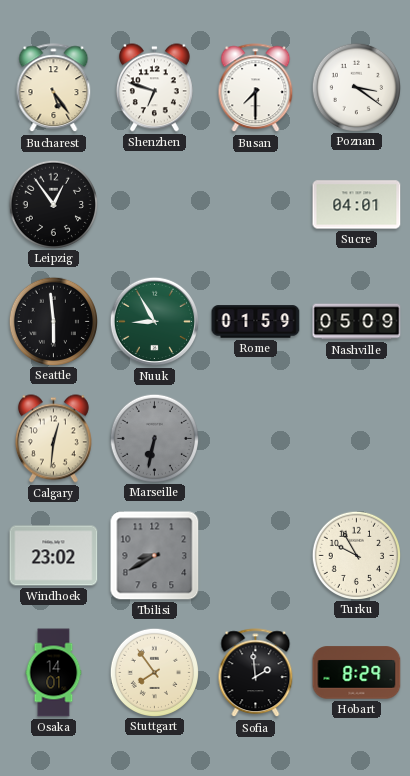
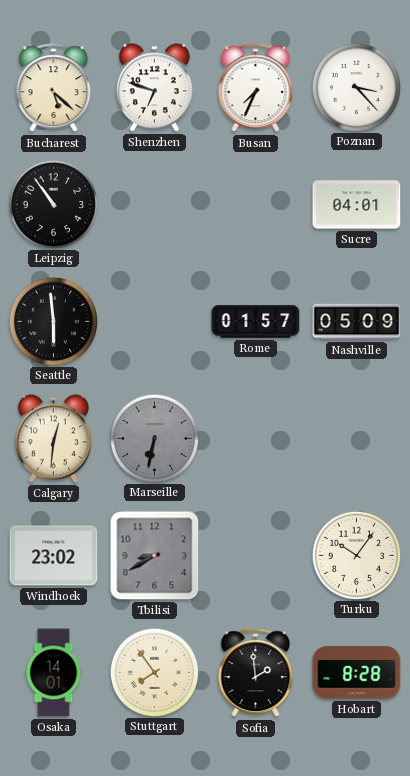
Bucharest: 5:24 -> 5:22 (54, 88)
Busan: 7:30 -> 7:34 (256, 88)
Poznan: 3:21 -> 3:23 (356, 87)
Leipzig: 12:54 -> 10:54 (53, 204)
Nuuk: 8:55 -> none (154, 321)
Rome: 01:59 -> 01:57 (256, 322)
Turku: 9:55 -> 10:06 (356, 555)
Hobart: 8:29 -> 8:28 (357, 673)
